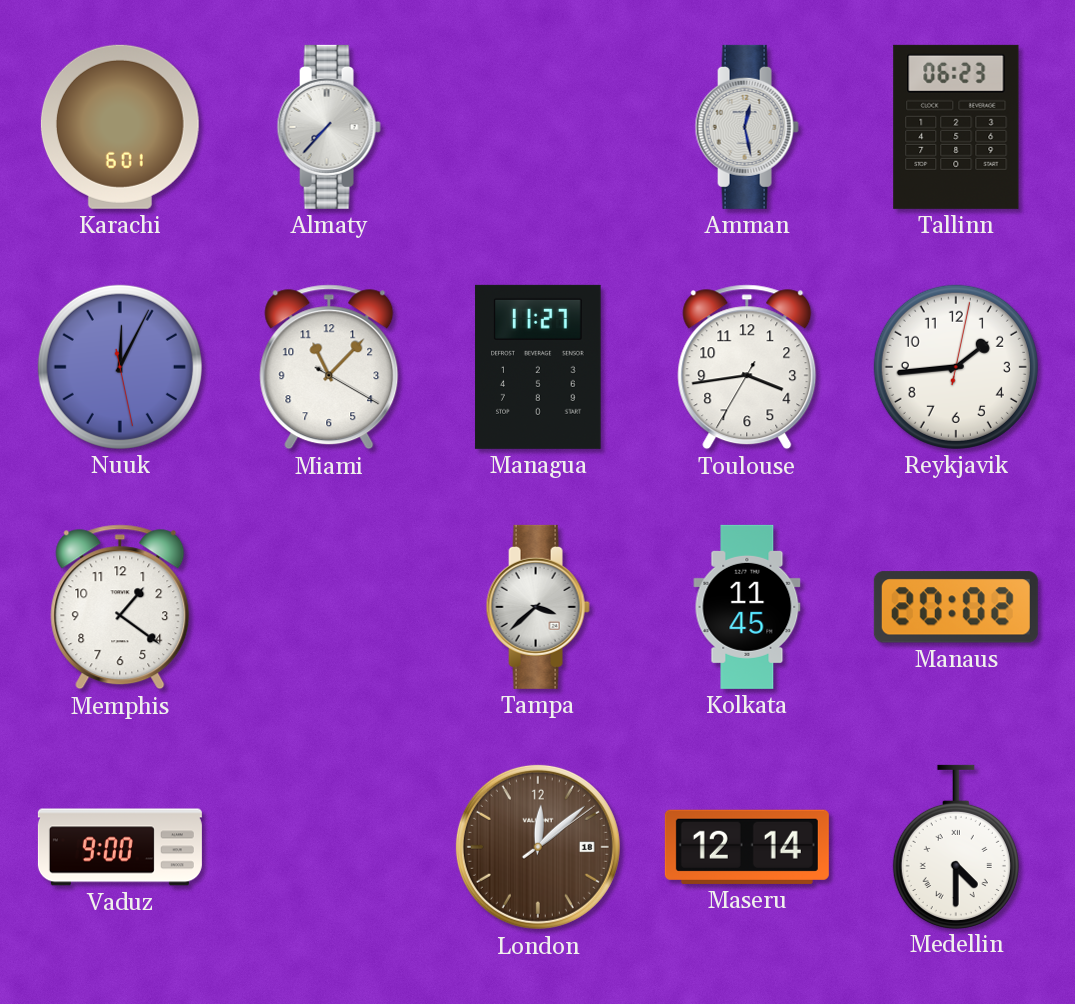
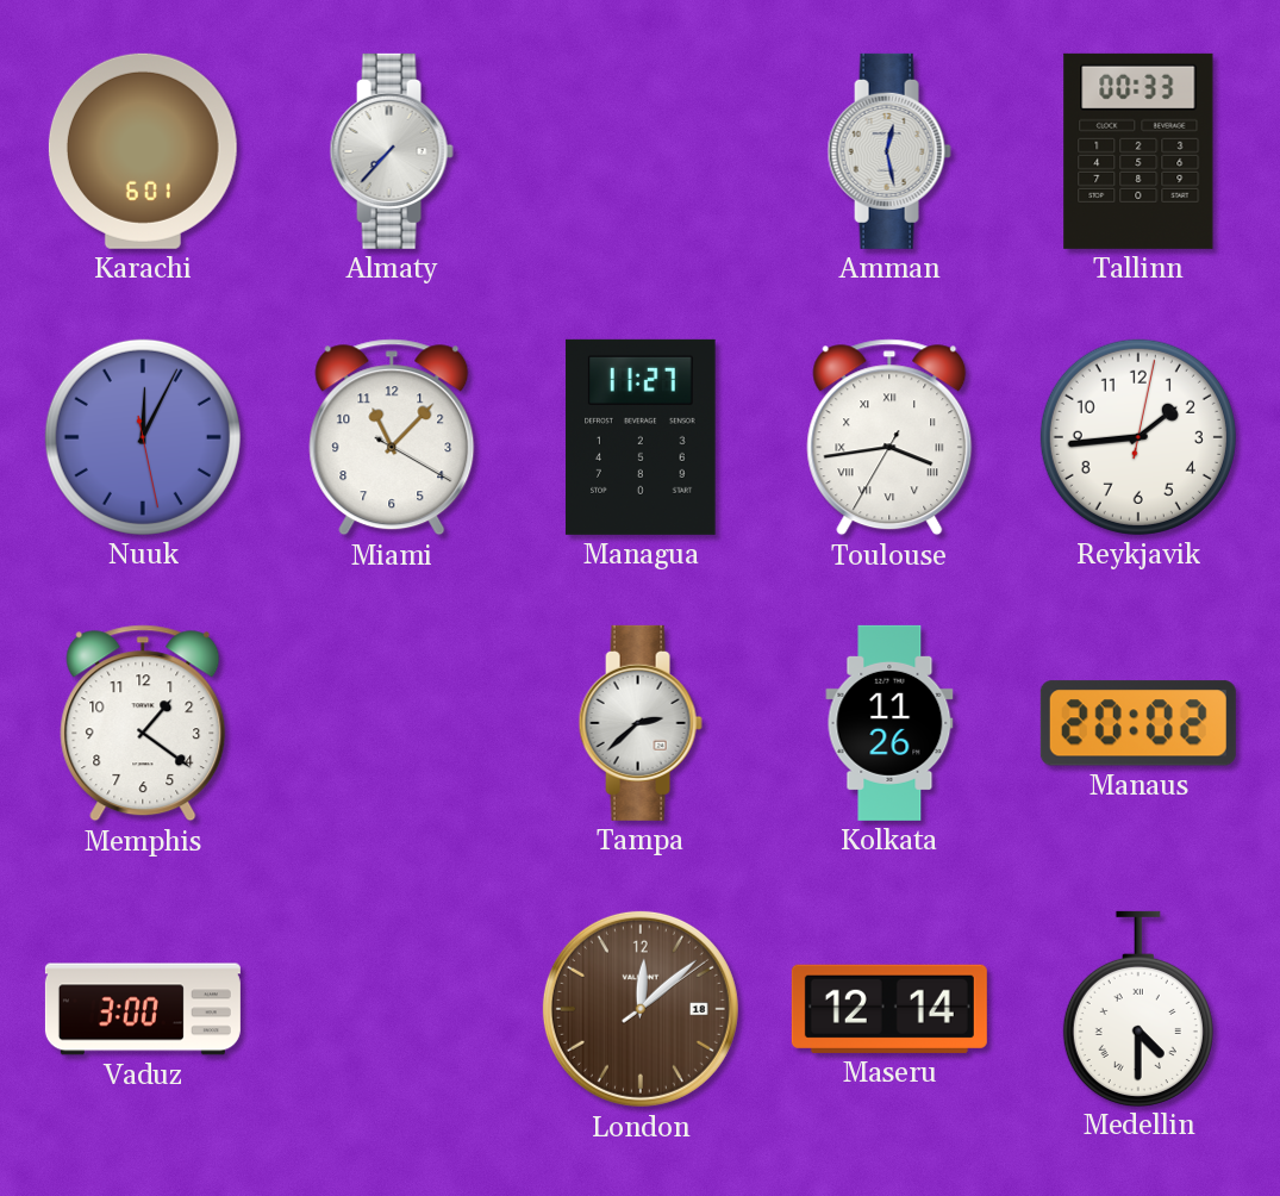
Tallinn: 06:23 -> 00:33 (1138, 151)
Toulouse numerals: Arabic -> Roman (889, 437)
Tampa: 3:38 -> 2:38 (641, 723)
Kolkata: 11:45 -> 11:26 (889, 723)
Vaduz: 9:00 -> 3:00 (143, 1009)
